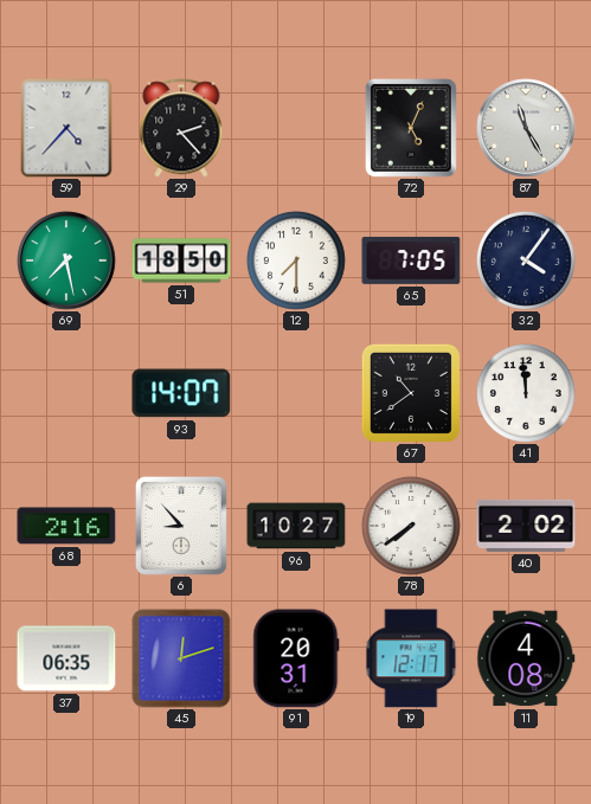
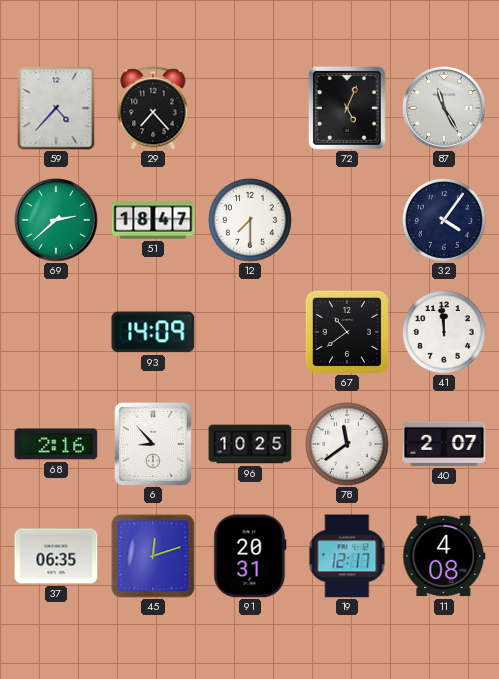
29: 2:23 -> 7:23 (153, 108)
69: 7:28 -> 2:38 (56, 220)
51: 18:50 -> 18:47 (153, 220)
65: 7:05 -> none (411, 261)
93: 14:07 -> 14:09 (153, 332)
96: 10:27 -> 10:25 (250, 444)
78: 7:39 -> 11:39 (347, 444)
40: 2:02 -> 2:07 (444, 444)
